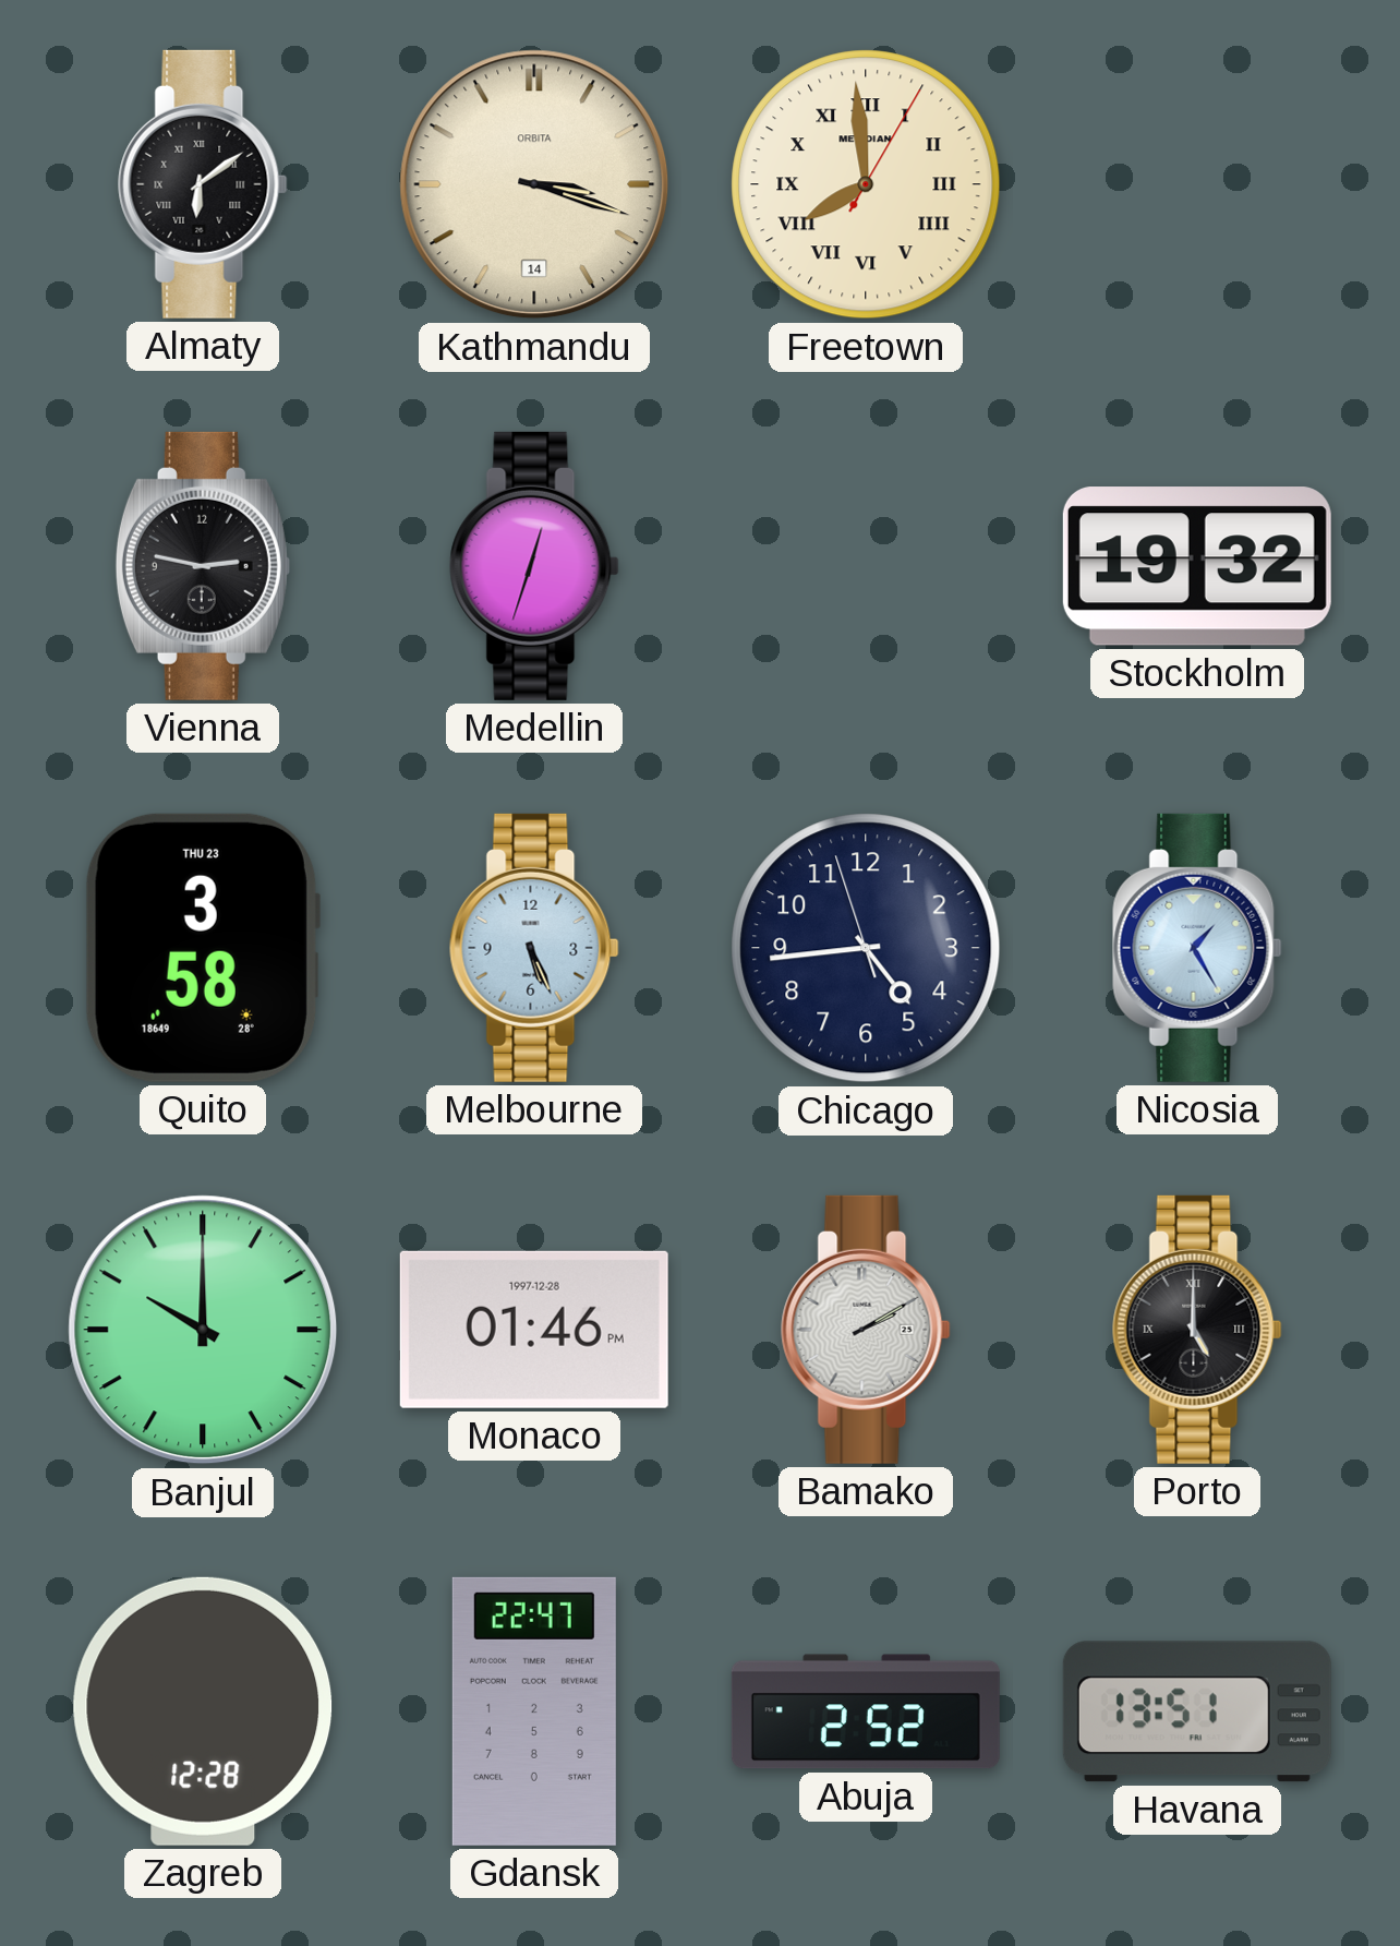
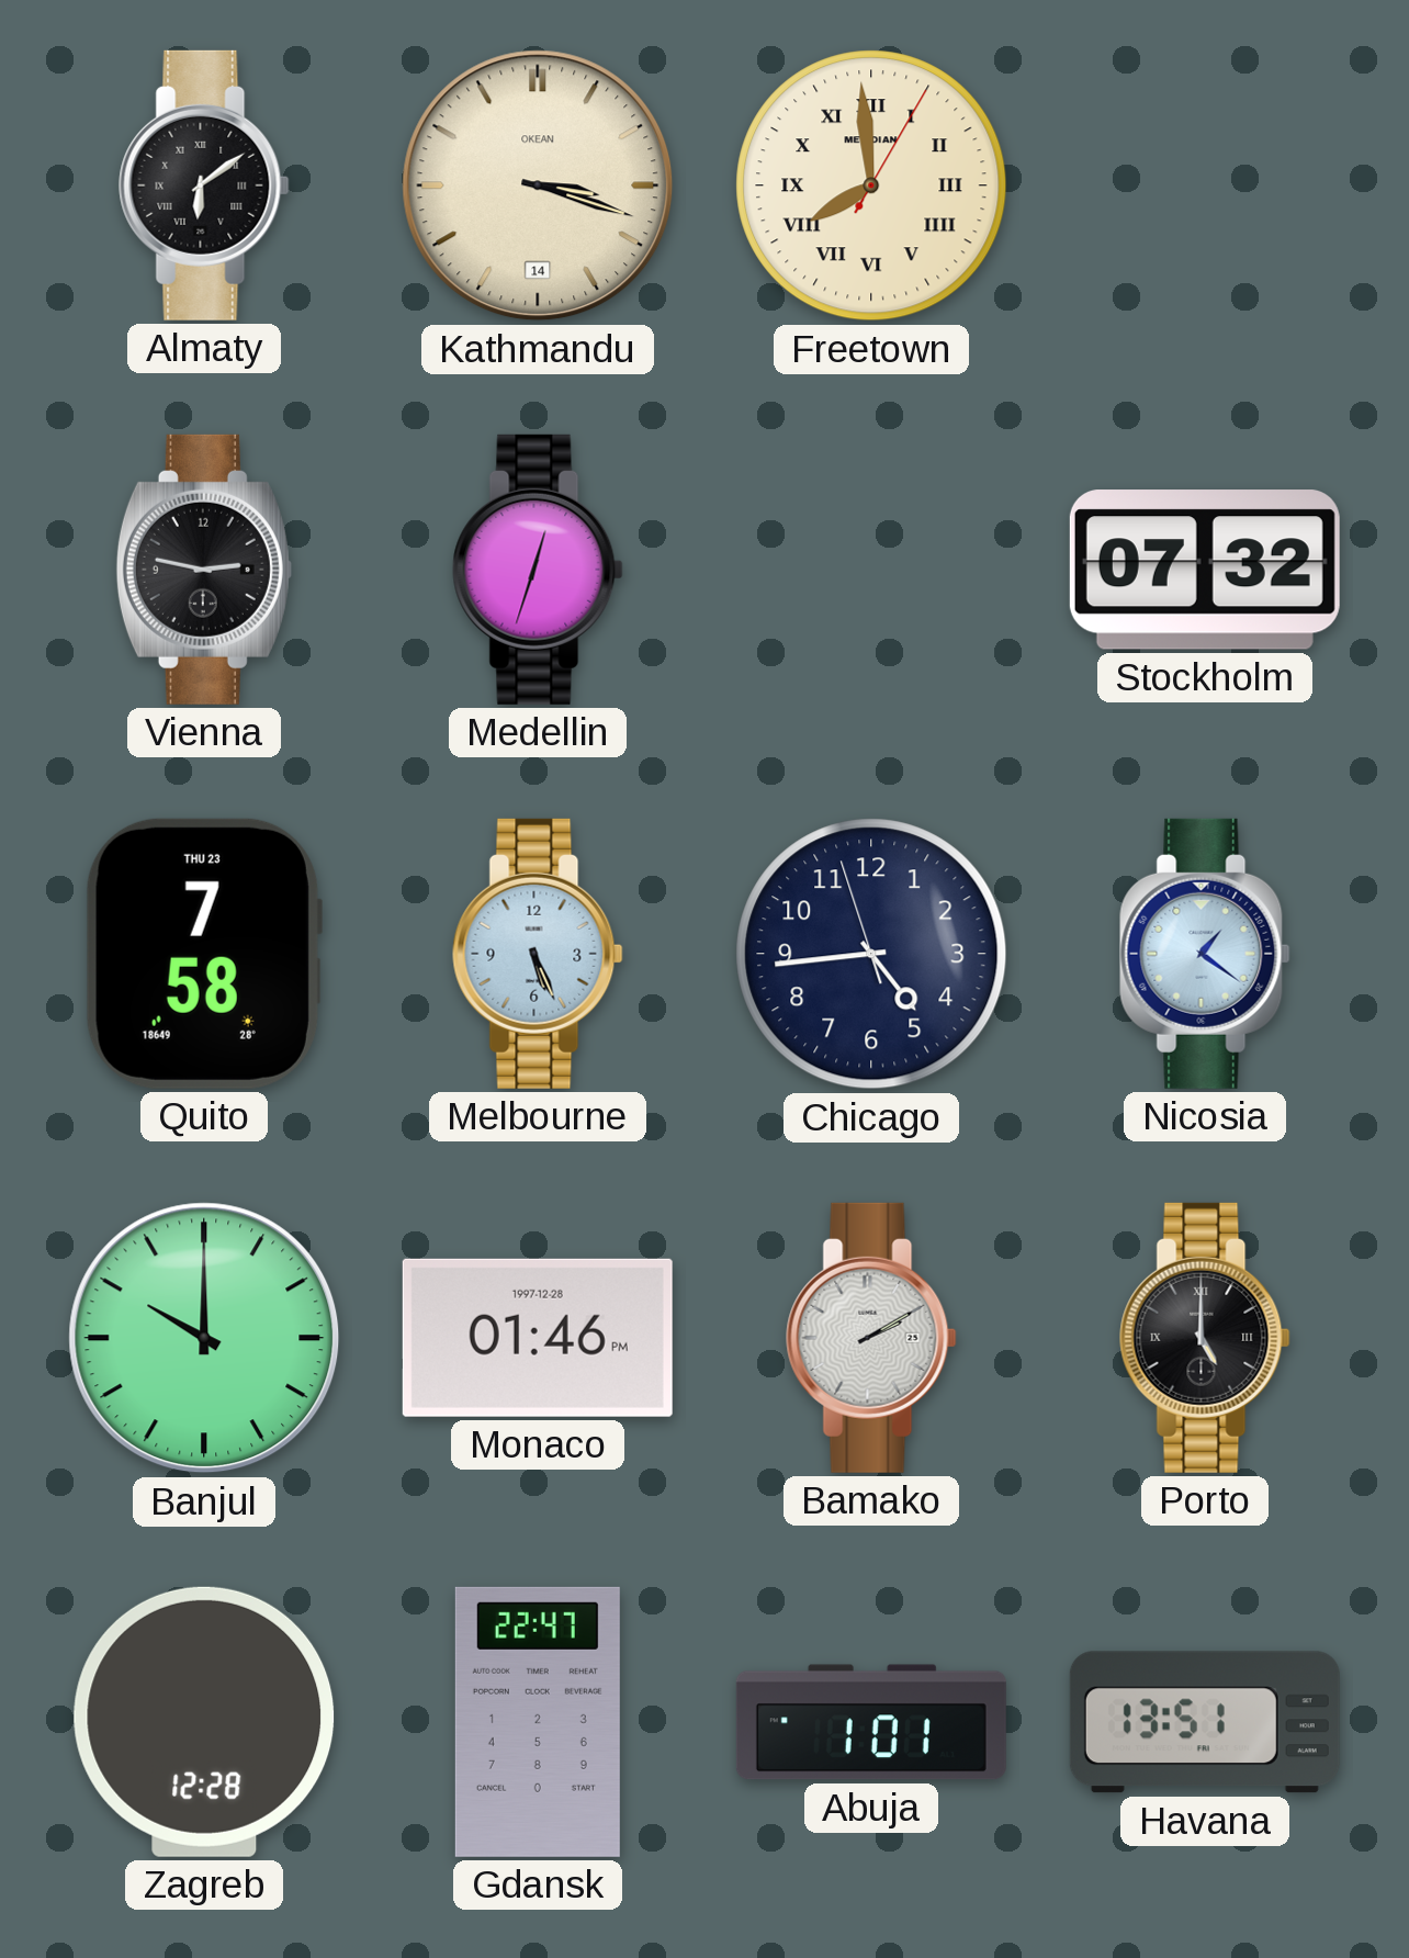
Kathmandu brand: ORBITA -> OKEAN (538, 185)
Stockholm: 19:32 -> 07:32 (1205, 570)
Quito: 3:58 -> 7:58 (204, 954)
Nicosia: 1:25 -> 1:21 (1205, 954)
Abuja: 2:52 -> 1:01 (871, 1722)
